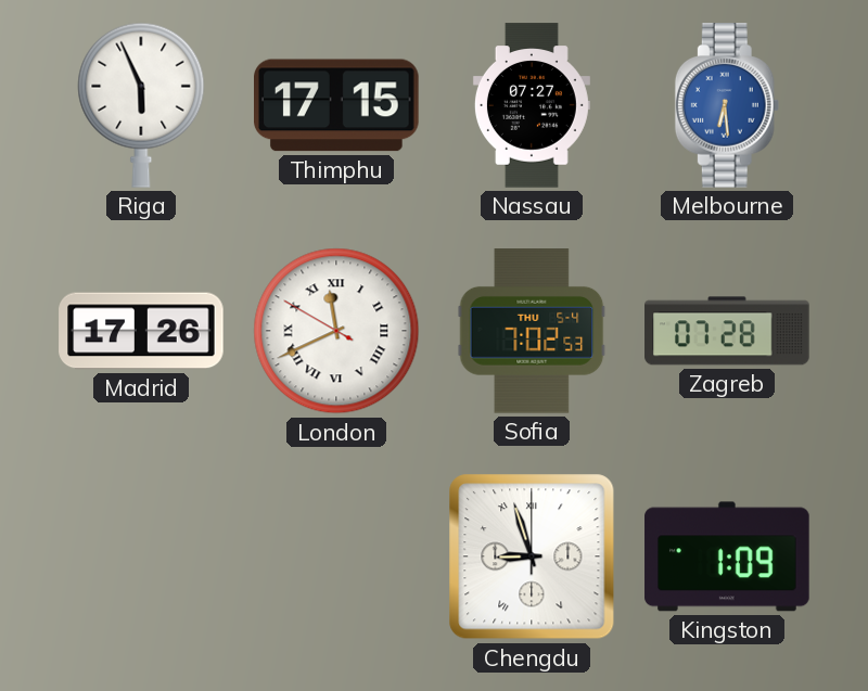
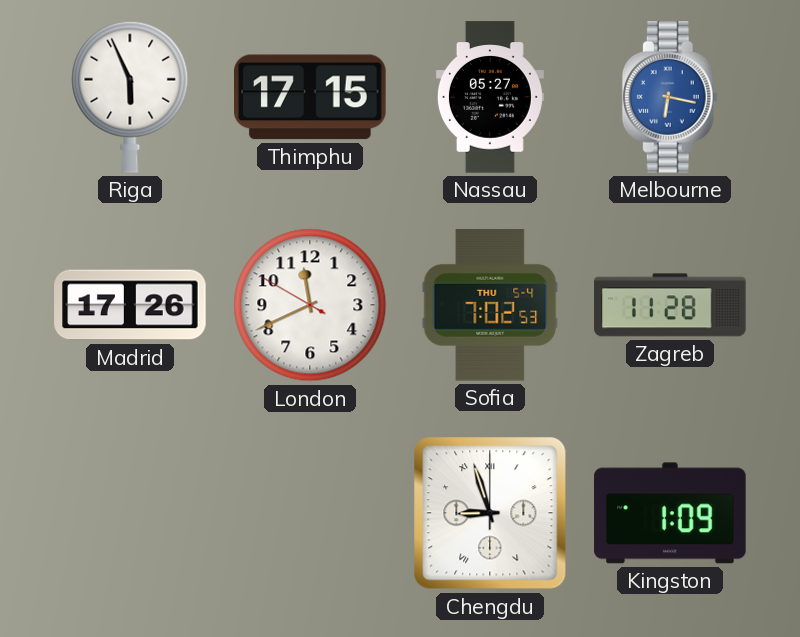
Nassau: 07:27 -> 05:27 (490, 97)
Melbourne: 6:29 -> 6:17 (670, 97)
London numerals: Roman -> Arabic (310, 305)
Zagreb: 07:28 -> 11:28 (670, 305)
